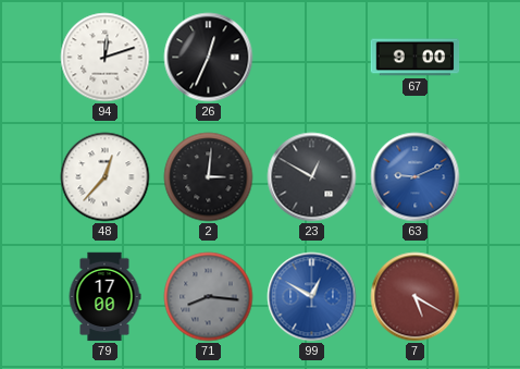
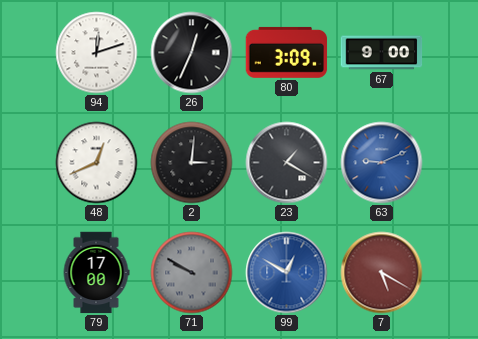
80: none -> 3:09 (287, 52)
48: 12:37 -> 12:41 (97, 163)
23: 12:50 -> 1:20 (287, 163)
71: 8:16 -> 9:50 (192, 273)
